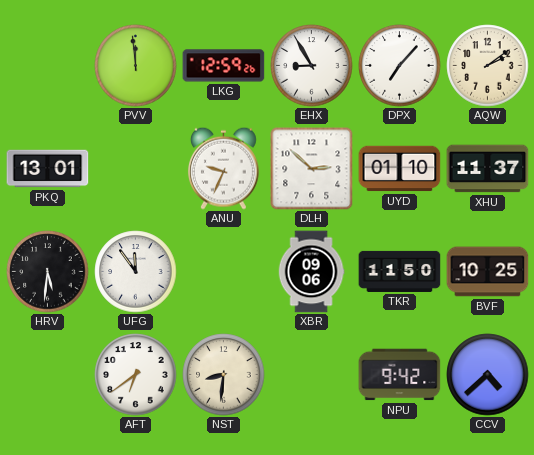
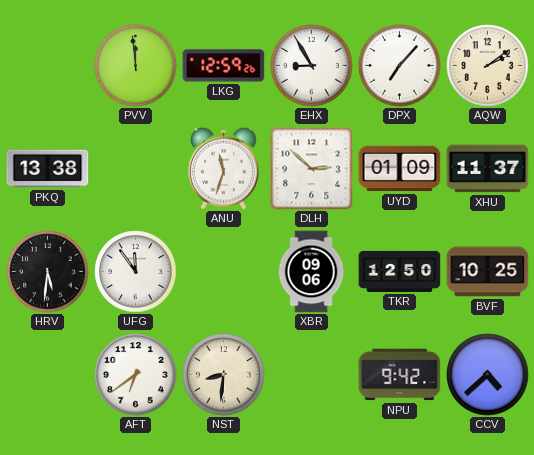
PKQ: 13:01 -> 13:38 (48, 169)
ANU: 9:34 -> 11:33 (223, 168)
UYD: 01:10 -> 01:09 (400, 169)
TKR: 11:50 -> 12:50 (400, 271)
